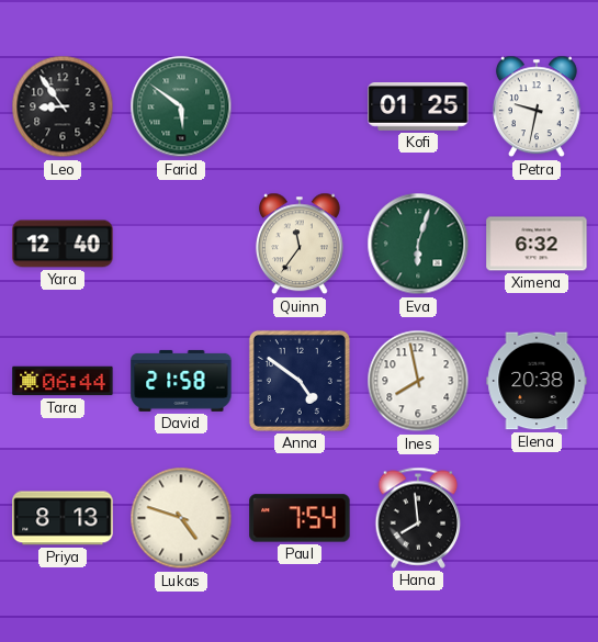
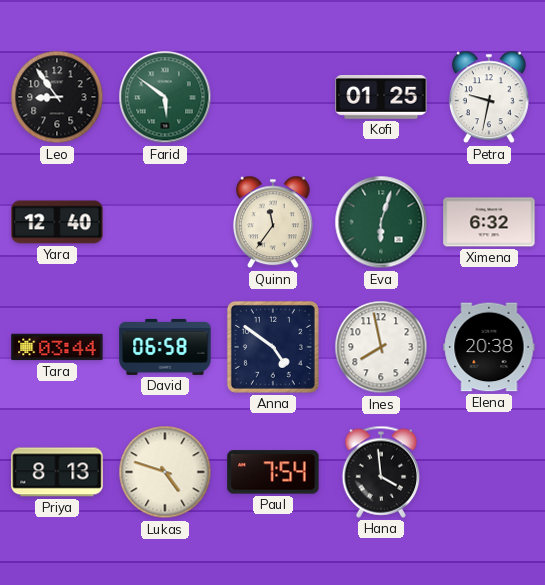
Tara: 06:44 -> 03:44 (57, 347)
David: 21:58 -> 06:58 (165, 347)
Hana: 7:59 -> 3:59 (381, 472)
